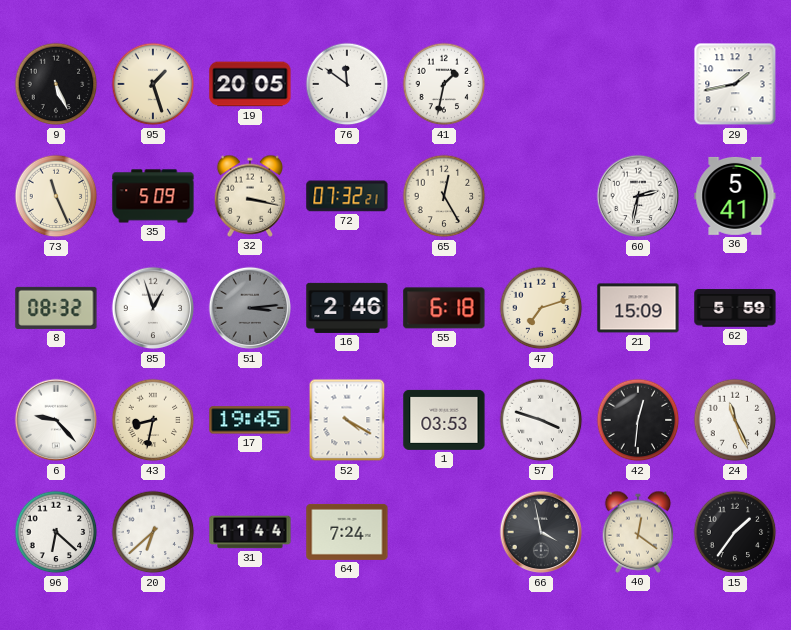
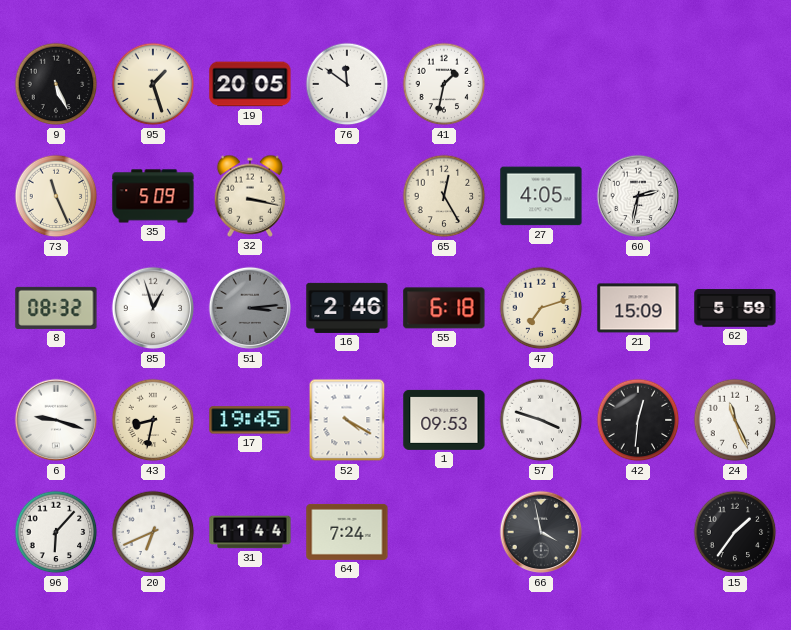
29: 1:43 -> none (735, 84)
72: 07:32 -> none (347, 196)
27: none -> 4:05 (541, 196)
36: 5:41 -> none (735, 196)
6: 9:23 -> 9:18 (56, 420)
1: 03:53 -> 09:53 (444, 420)
96: 6:22 -> 6:07 (56, 532)
20: 6:38 -> 6:41 (153, 532)
40: 12:21 -> none (638, 532)
